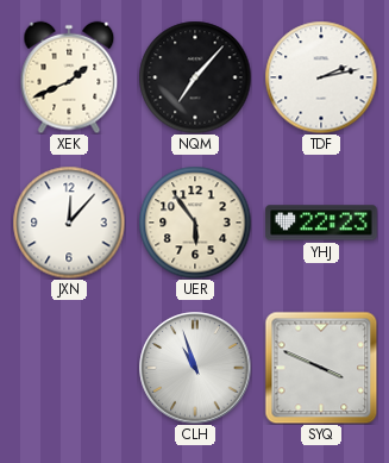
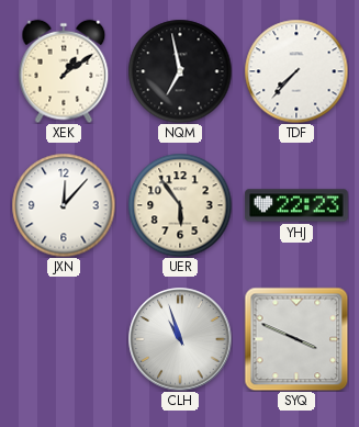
XEK: 1:41 -> 1:09 (64, 71)
NQM: 7:07 -> 6:58 (180, 71)
TDF: 2:13 -> 7:37 (296, 71)
